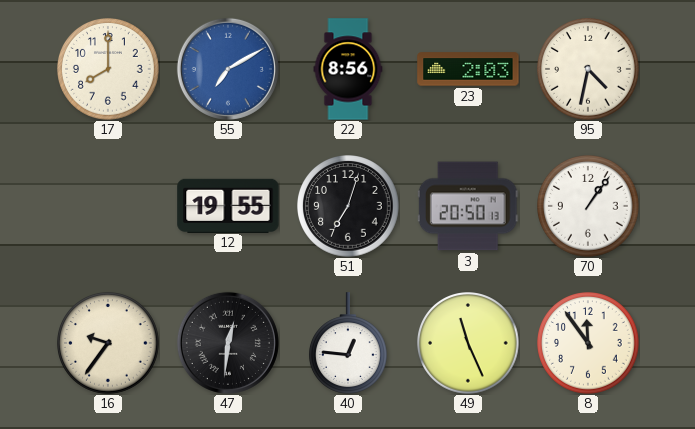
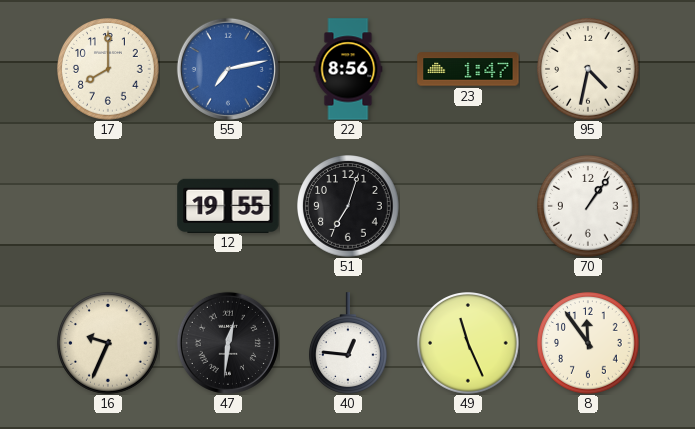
55: 7:10 -> 7:13 (228, 69)
23: 2:03 -> 1:47 (468, 69)
3: 20:50 -> none (468, 206)
16: 9:36 -> 9:34 (109, 344)
